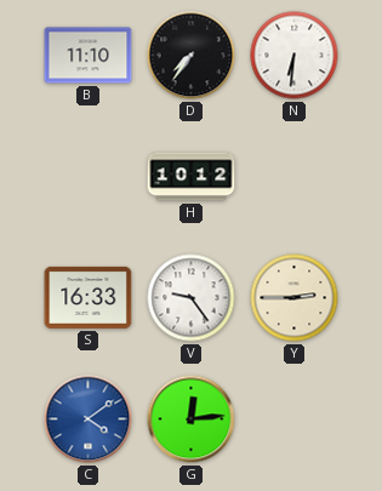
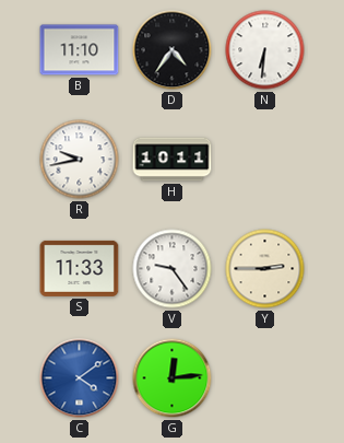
D: 7:36 -> 4:36 (173, 50)
R: none -> 9:43 (80, 160)
H: 10:12 -> 10:11 (173, 160)
S: 16:33 -> 11:33 (80, 268)
